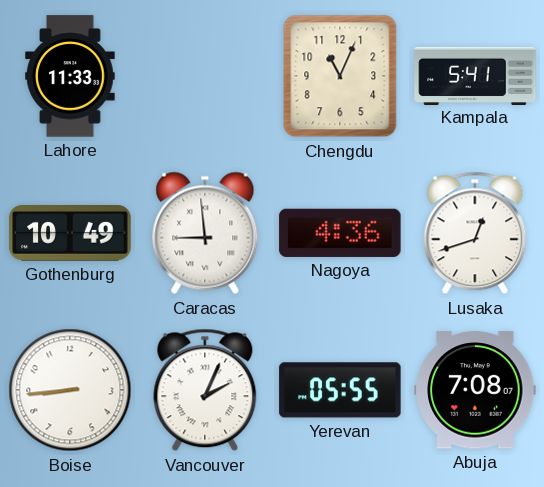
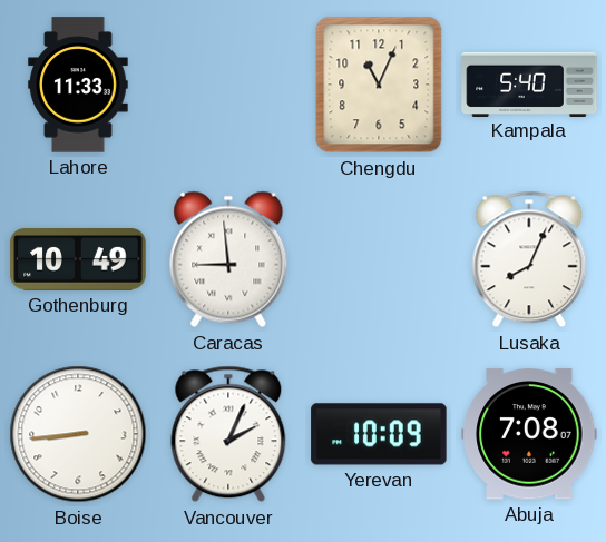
Kampala: 5:41 -> 5:40 (529, 83)
Nagoya: 4:36 -> none (340, 233)
Lusaka: 12:42 -> 8:04 (529, 259)
Yerevan: 05:55 -> 10:09 (379, 434)
